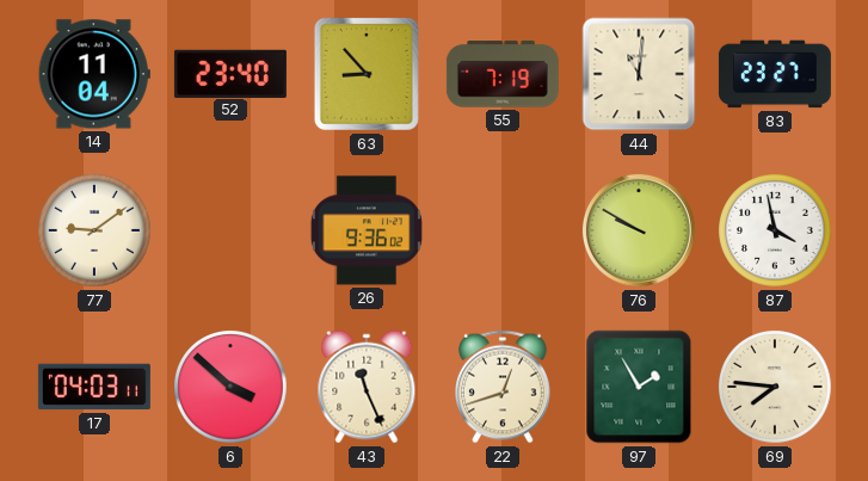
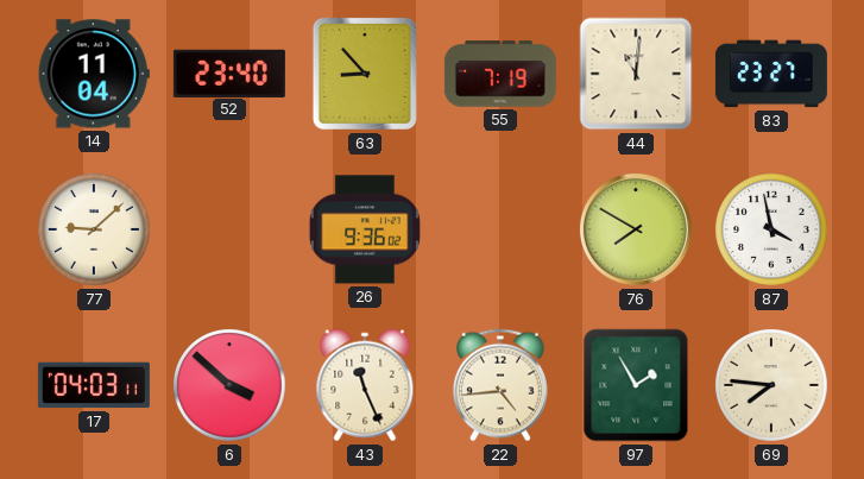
77: 9:09 -> 9:08 (95, 231)
76: 9:50 -> 7:50 (636, 229)
22: 12:42 -> 4:44 (502, 385)
